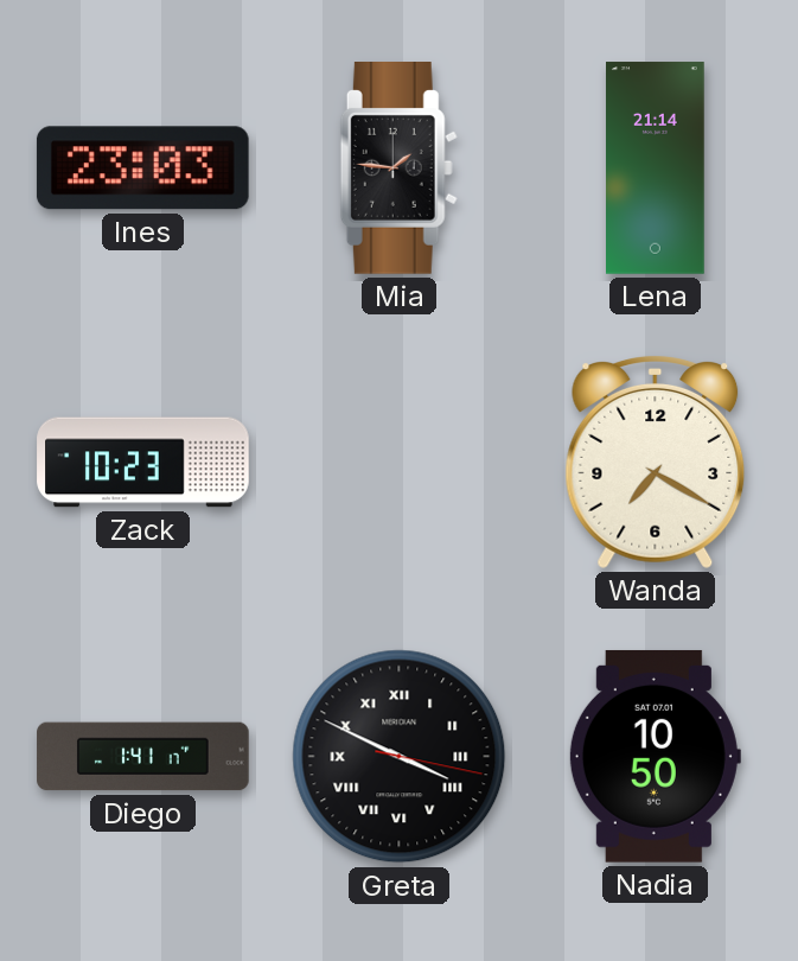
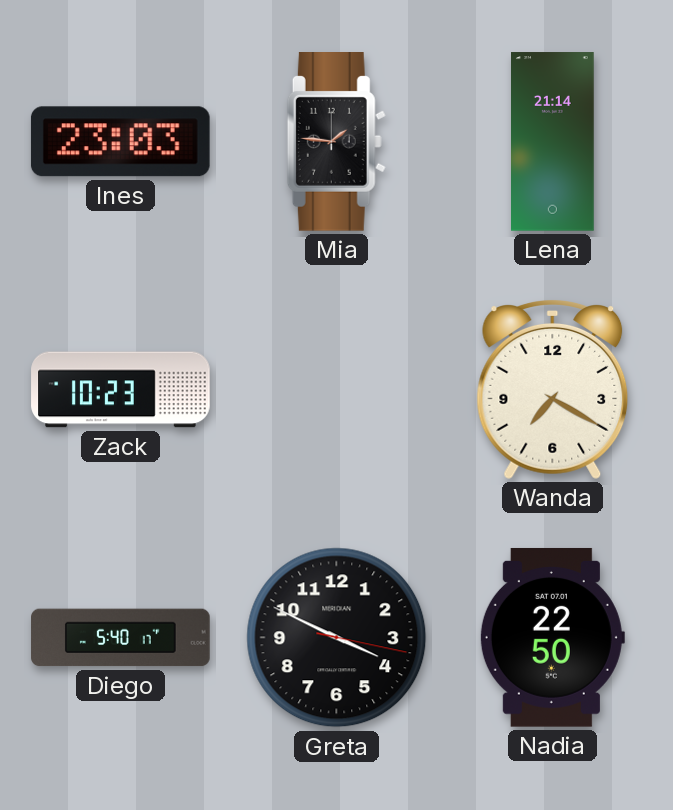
Diego: 1:41 -> 5:40 (121, 638)
Greta numerals: Roman -> Arabic (337, 638)
Nadia: 10:50 -> 22:50 (552, 637)
